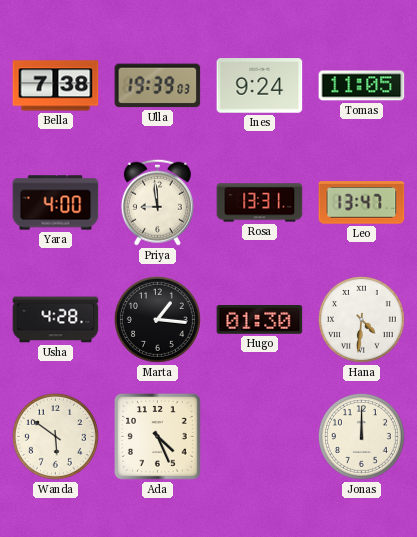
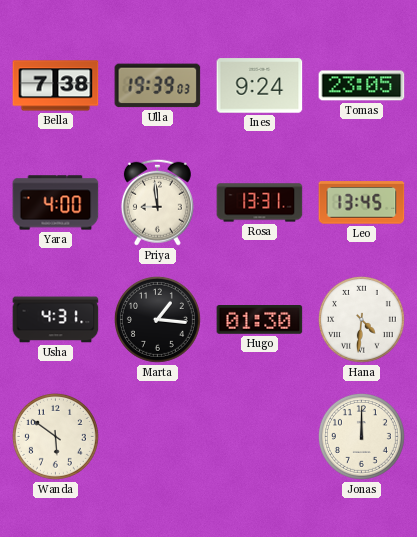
Tomas: 11:05 -> 23:05 (362, 86)
Leo: 13:47 -> 13:45 (362, 203)
Usha: 4:28 -> 4:31 (56, 320)
Ada: 4:26 -> none (158, 437)
